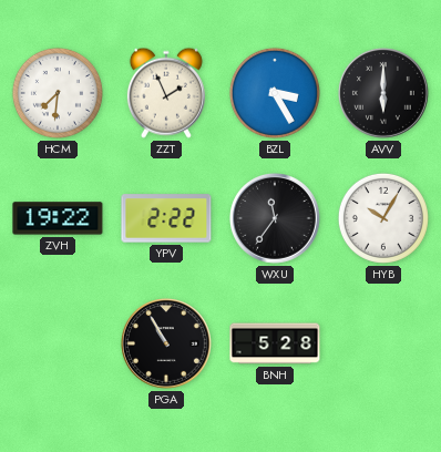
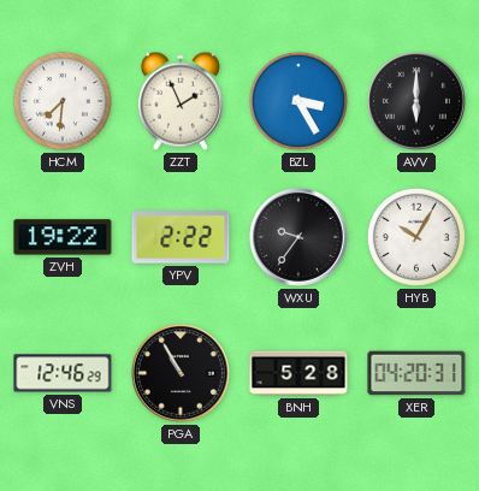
WXU: 11:36 -> 9:36 (300, 238)
VNS: none -> 12:46 (63, 373)
XER: none -> 04:20 (416, 373)
